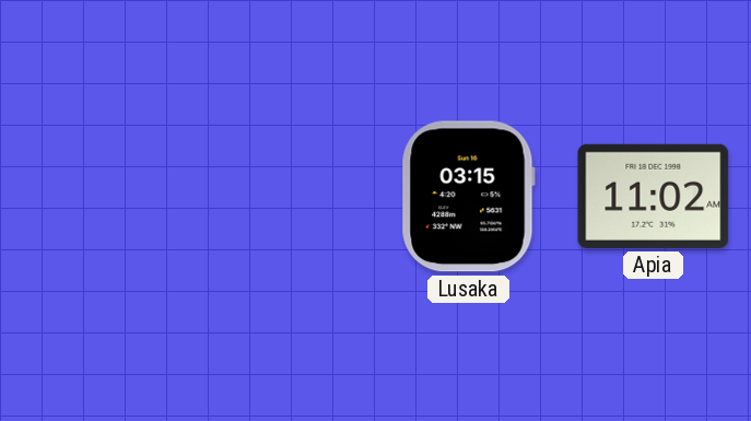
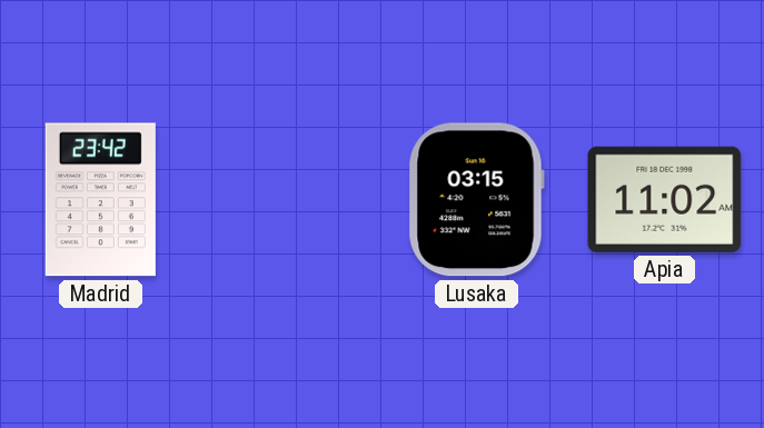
Madrid: none -> 23:42 (100, 200)
